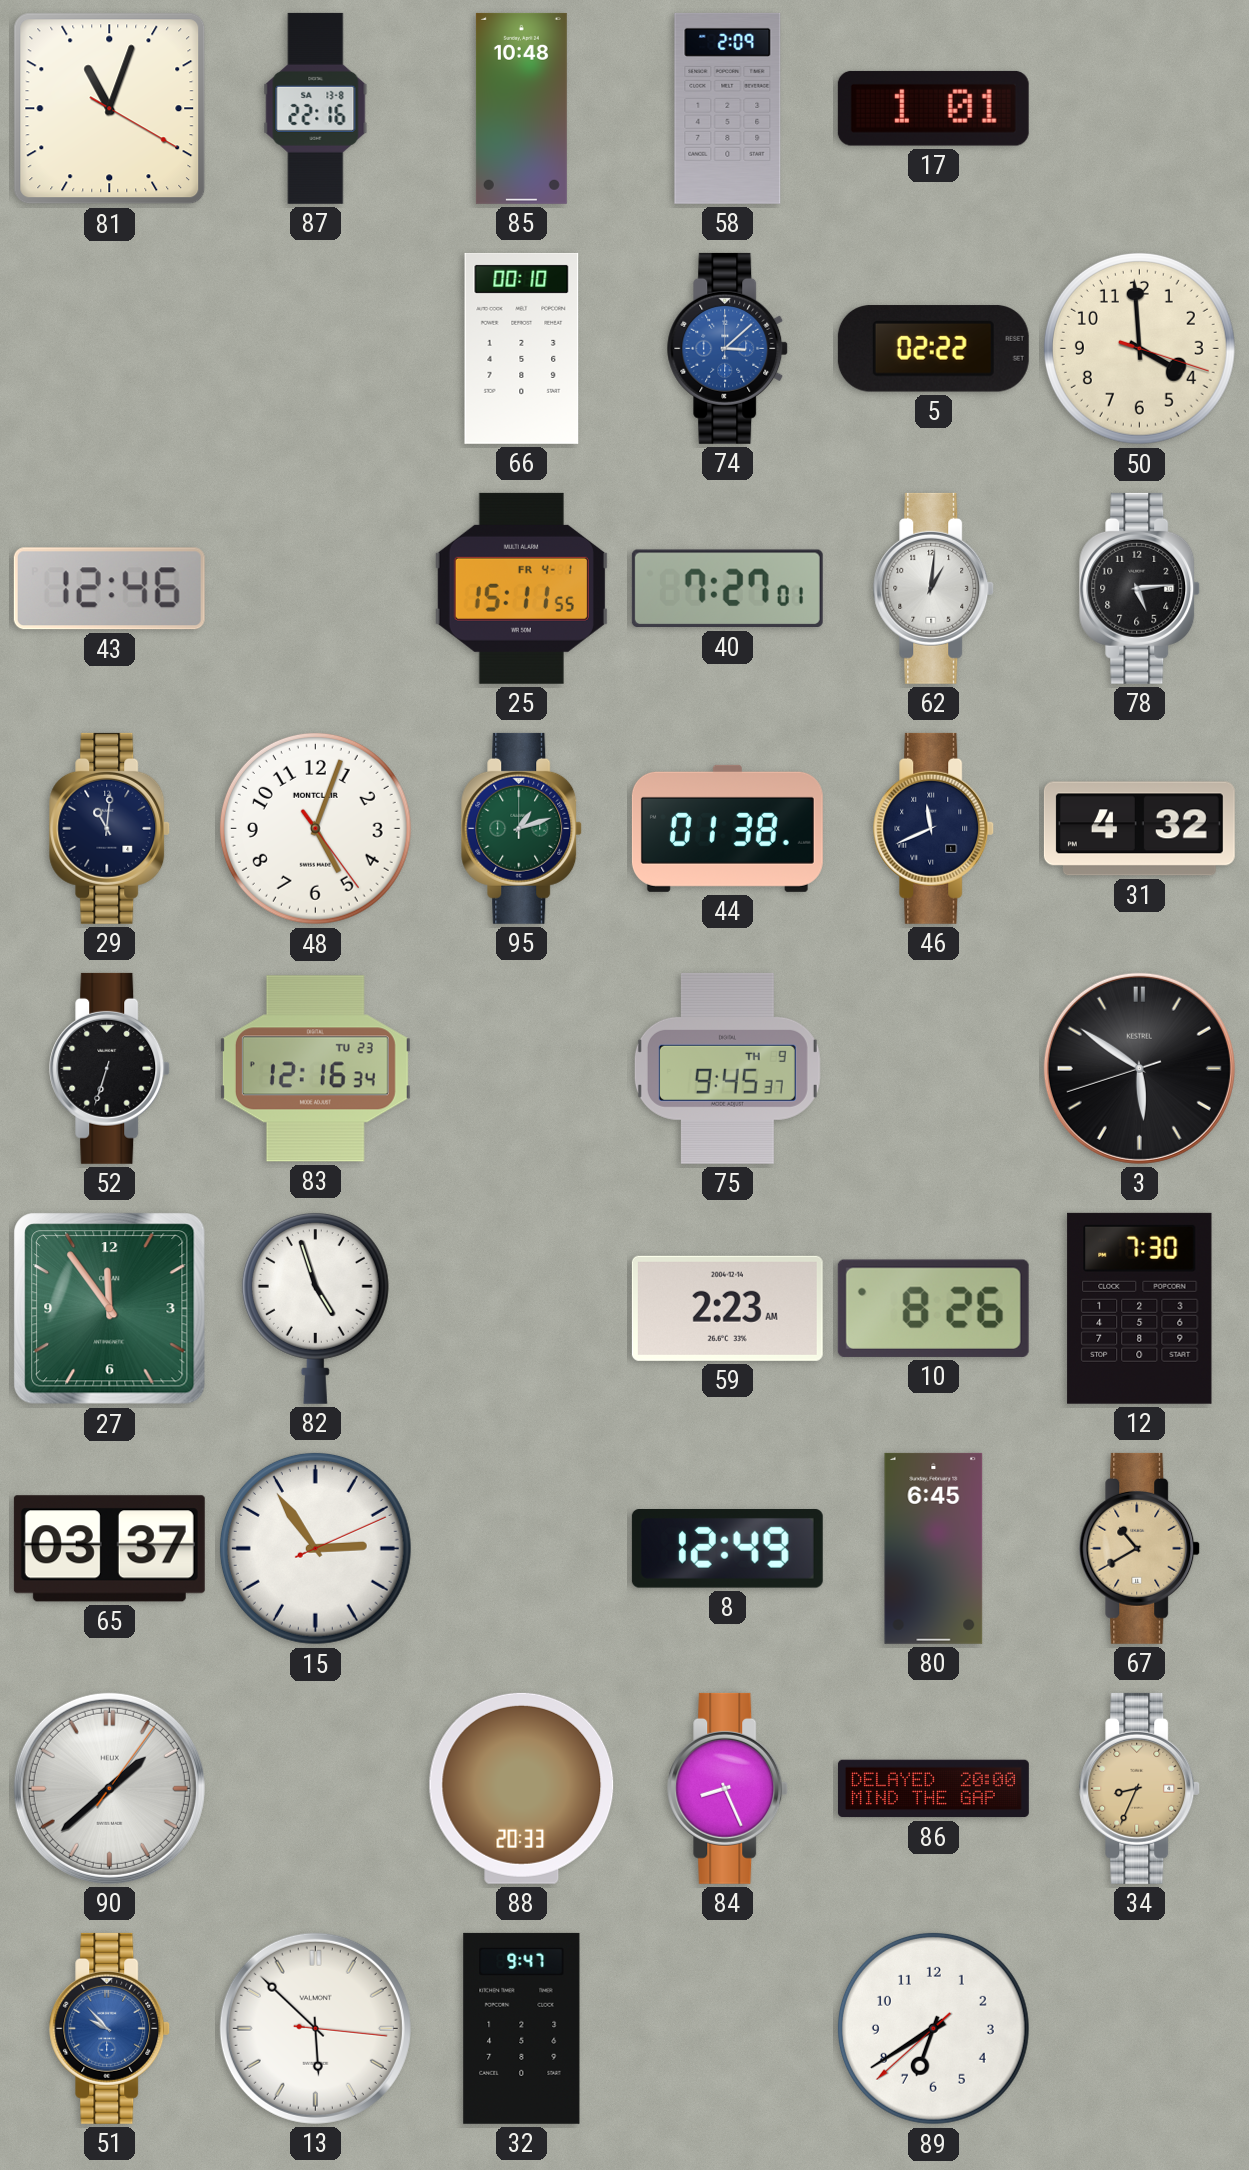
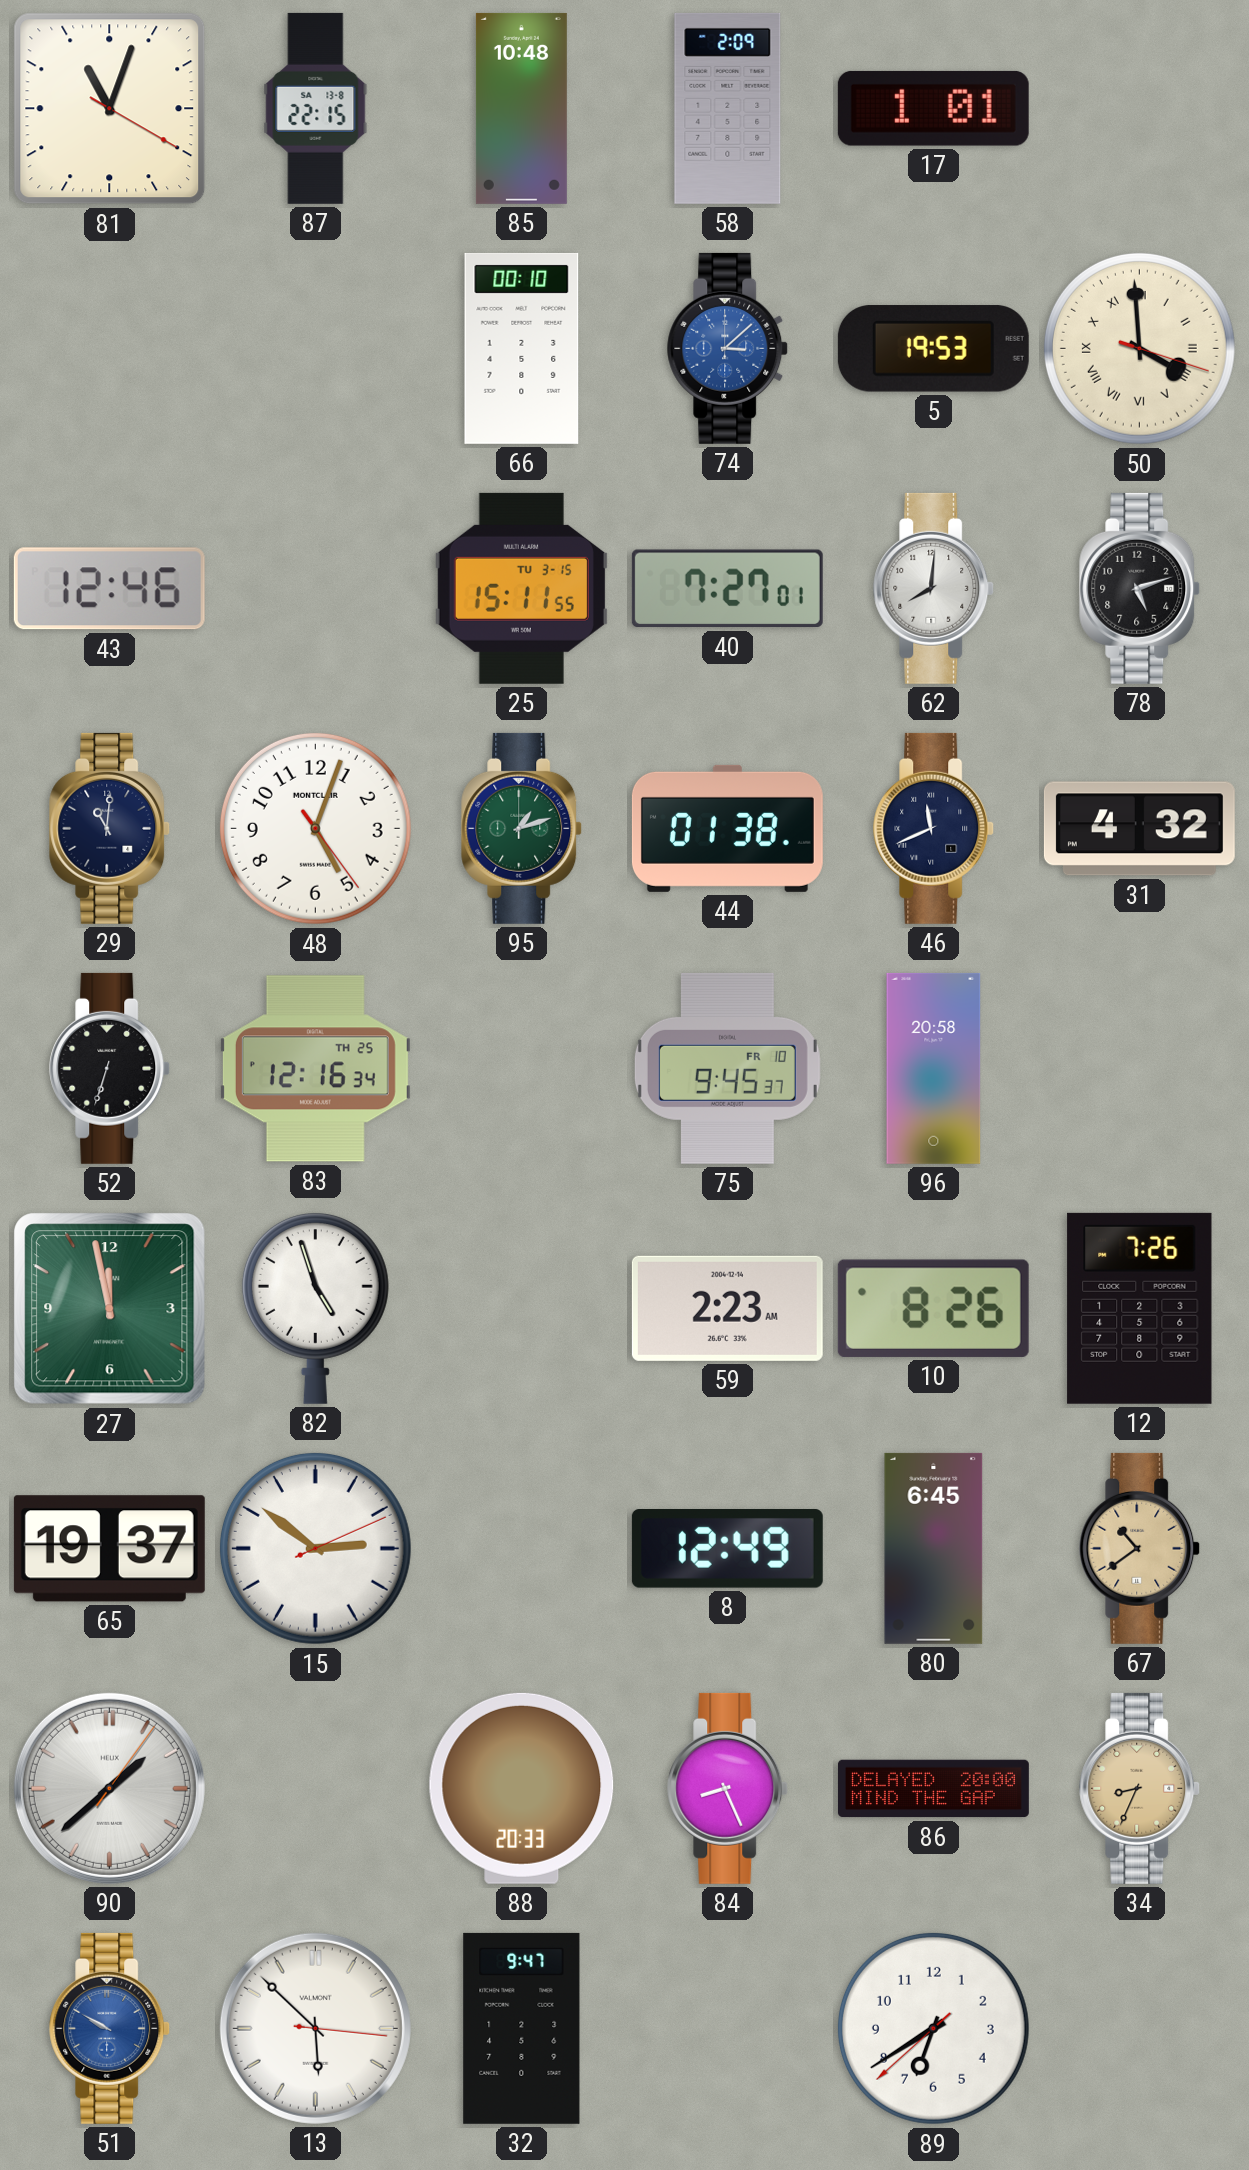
87: 22:16 -> 22:15 (316, 108)
5: 02:22 -> 19:53 (933, 349)
50 numerals: Arabic -> Roman (1139, 348)
25 date: FR 4-1 -> TU 3-15 (521, 588)
62: 1:01 -> 8:01 (934, 588)
78: 5:14 -> 5:12 (1140, 588)
83 date: TU 23 -> TH 25 (315, 1069)
75 date: TH 9 -> FR 10 (727, 1068)
96: none -> 20:58 (934, 1068)
3: 5:50 -> none (1139, 1068)
27: 11:54 -> 11:58 (110, 1309)
12: 7:30 -> 7:26 (1140, 1308)
65: 03:37 -> 19:37 (109, 1549)
15: 2:54 -> 2:51 (315, 1548)
67: 10:40 -> 10:39 (1140, 1548)
51: 9:53 -> 9:50 (110, 2028)
